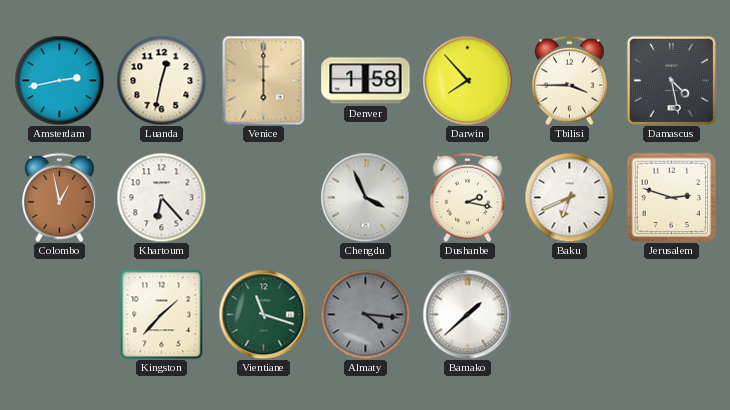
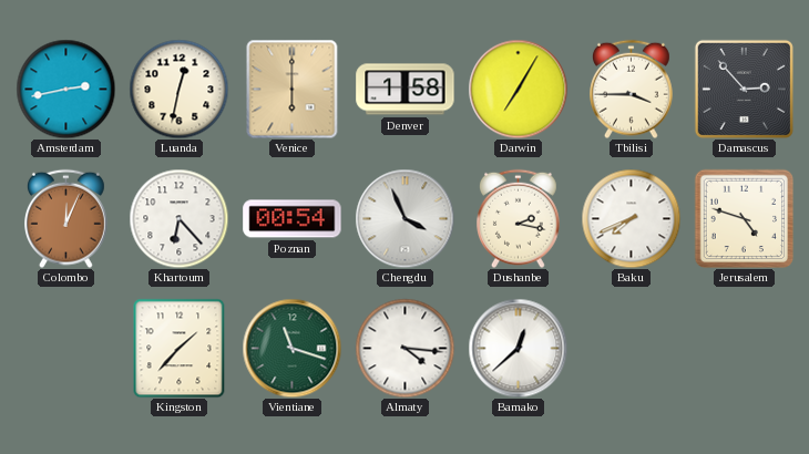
Darwin: 7:53 -> 7:05 (518, 89)
Damascus: 4:28 -> 2:53 (744, 89)
Colombo: 12:58 -> 12:04 (66, 218)
Poznan: none -> 00:54 (293, 219)
Baku: 6:41 -> 7:41 (631, 218)
Jerusalem: 2:48 -> 4:48 (744, 218)
Almaty dial: grey -> white (404, 348)
Bamako: 1:38 -> 12:38 (518, 348)
